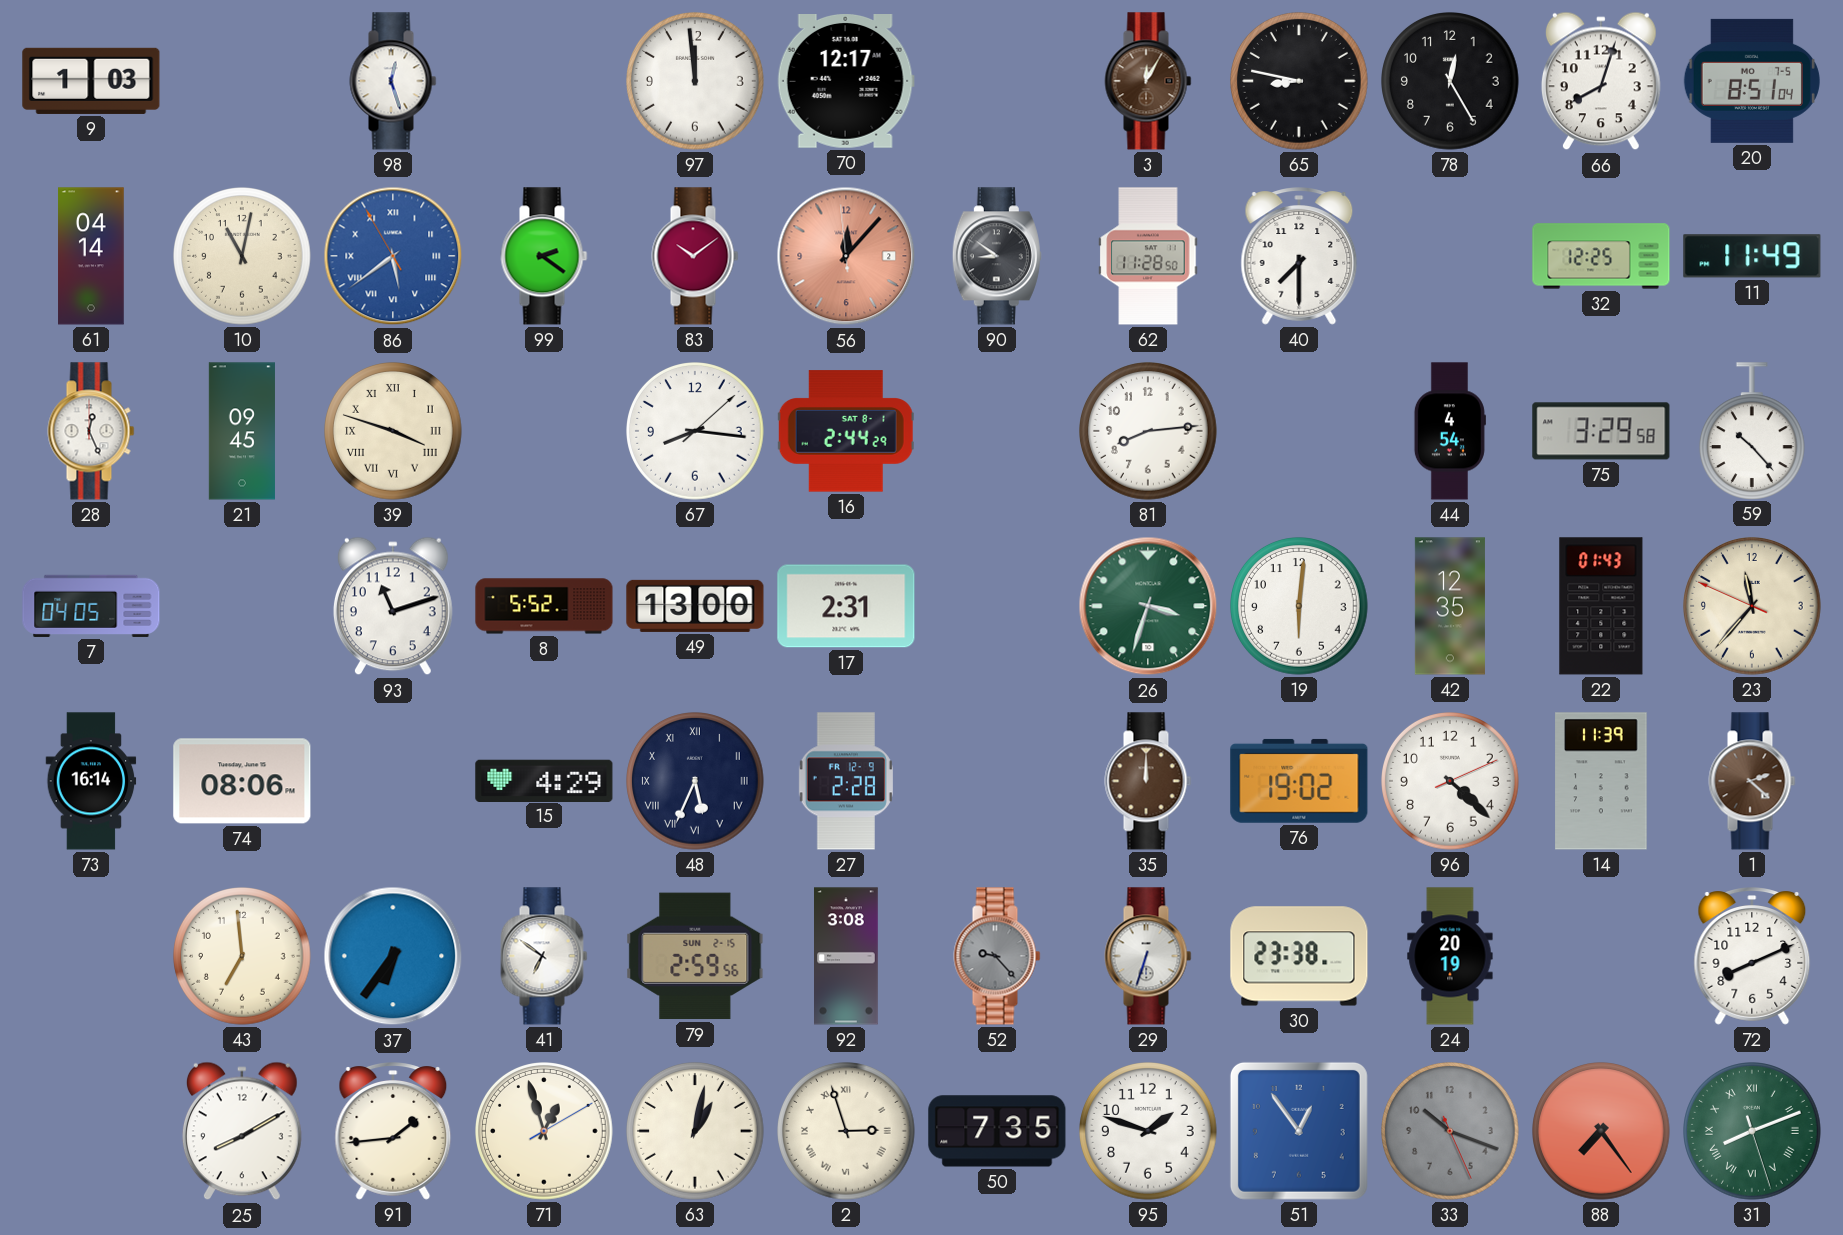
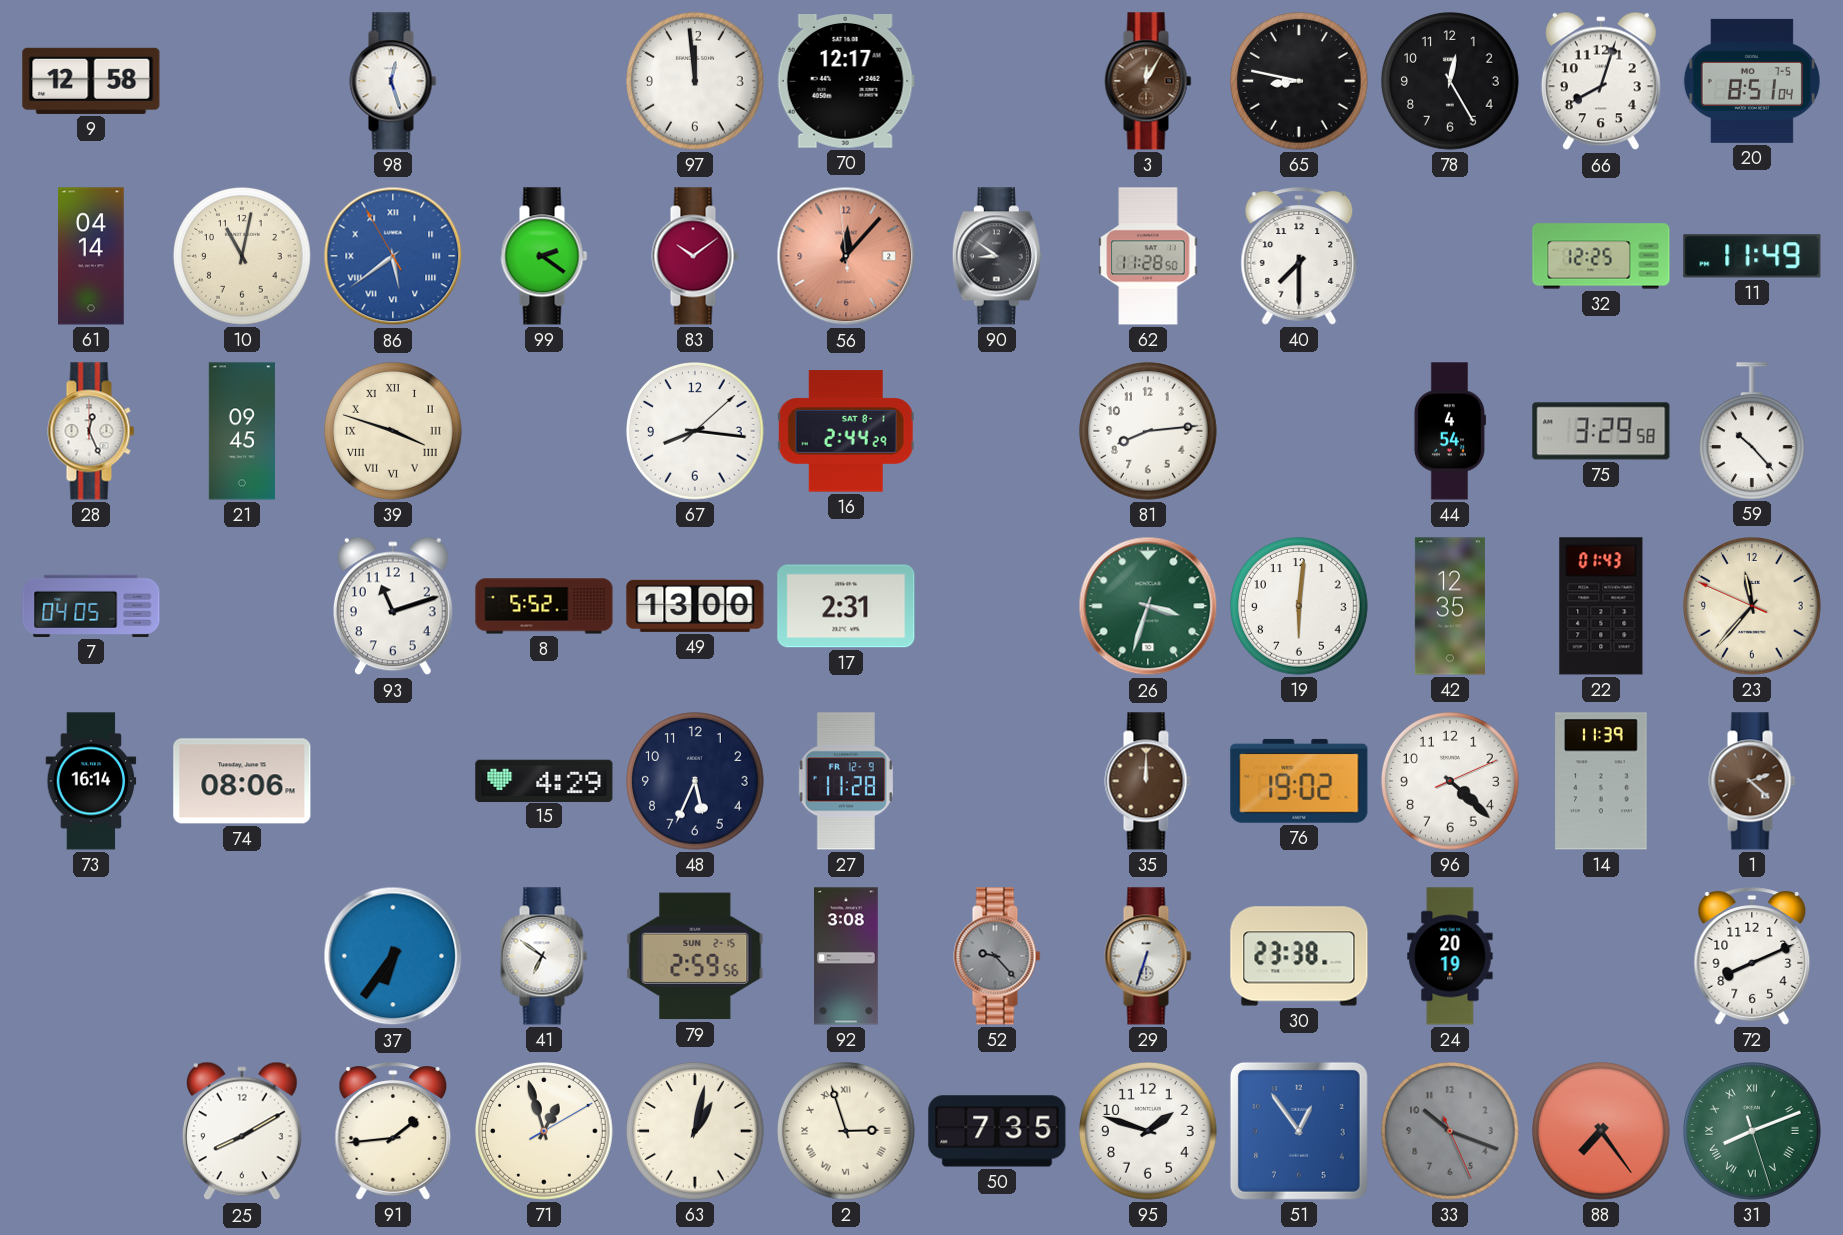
9: 1:03 -> 12:58 (91, 81)
48 numerals: Roman -> Arabic (696, 782)
27: 2:28 -> 11:28 (846, 781)
43: 6:59 -> none (243, 957)
